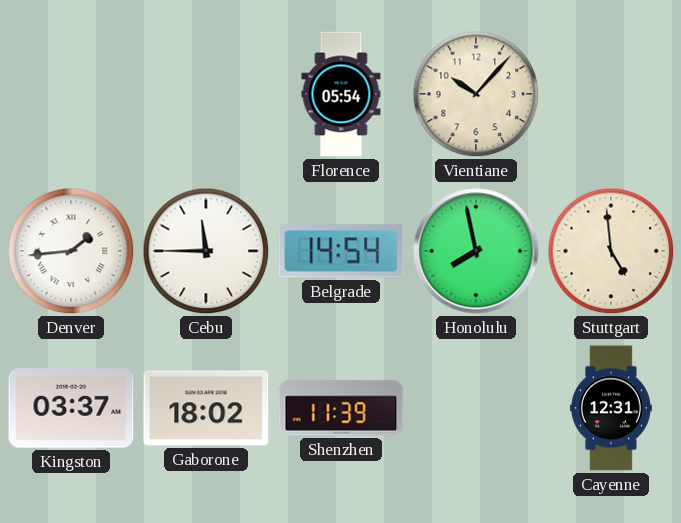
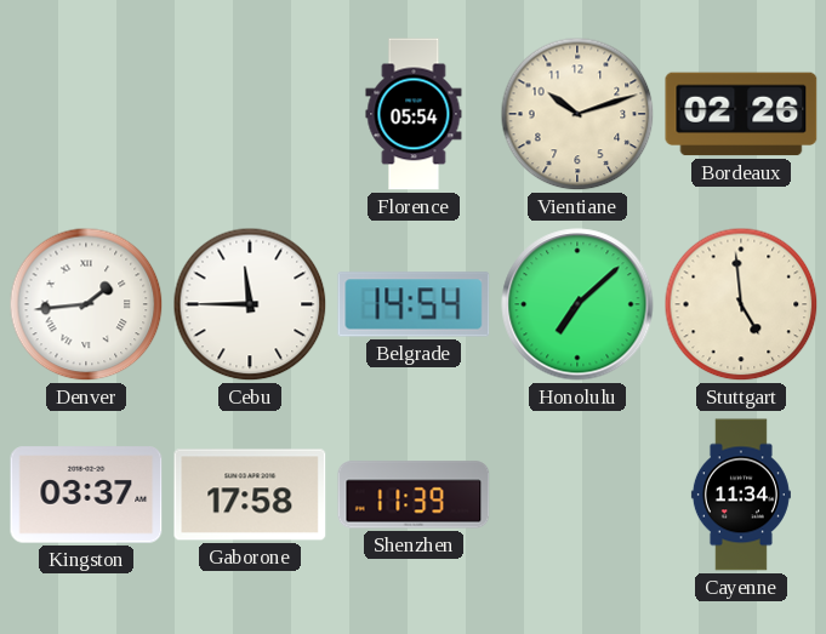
Vientiane: 10:07 -> 10:12 (577, 114)
Bordeaux: none -> 02:26 (741, 114)
Honolulu: 7:58 -> 7:08 (577, 304)
Gaborone: 18:02 -> 17:58 (250, 495)
Cayenne: 12:31 -> 11:34 (741, 495)
